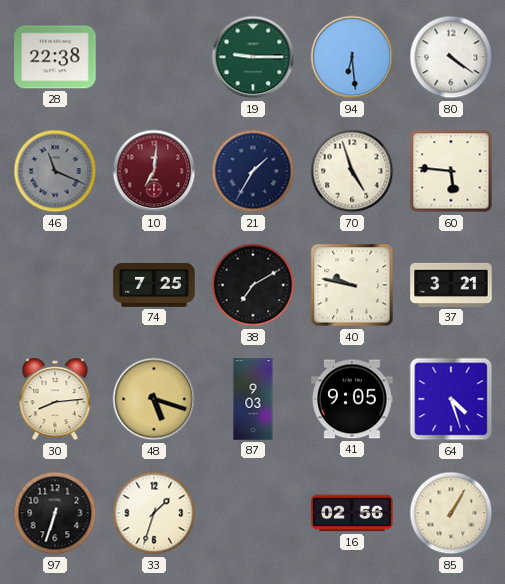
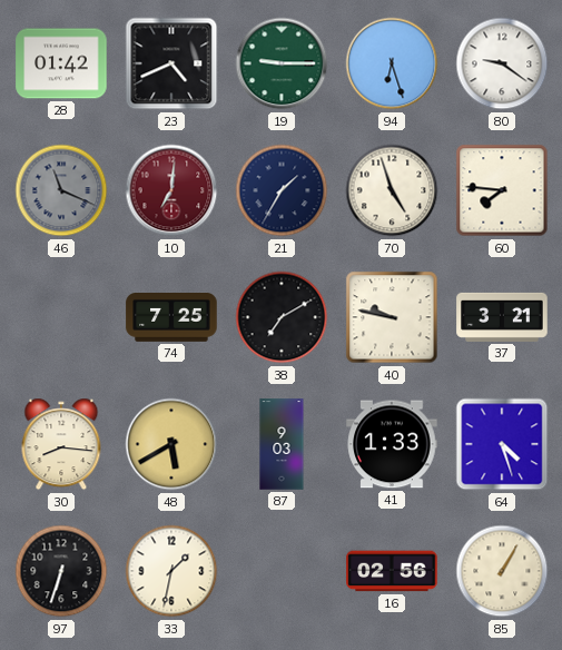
28: 22:38 -> 01:42 (61, 63)
23: none -> 4:41 (171, 63)
94: 6:29 -> 6:27 (392, 63)
80: 4:21 -> 9:21 (502, 63)
60: 5:46 -> 7:46 (502, 190)
30: 8:14 -> 8:16 (61, 444)
48: 5:18 -> 5:40 (171, 444)
41: 9:05 -> 1:33 (392, 444)
33: 1:33 -> 1:32 (171, 571)
